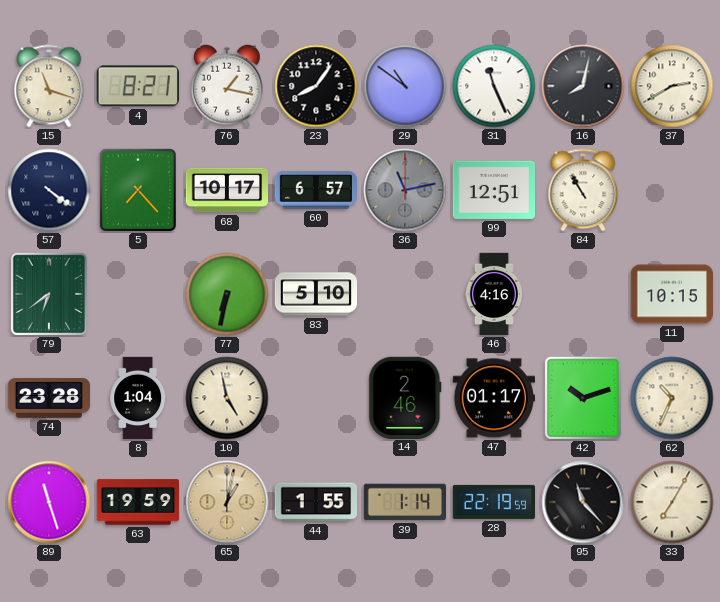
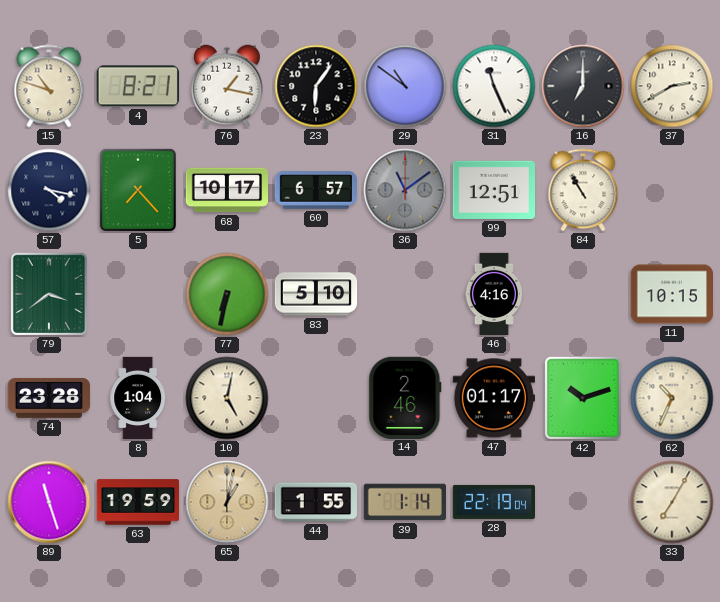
15: 11:18 -> 10:48 (49, 86)
23: 8:06 -> 6:06 (316, 86)
16: 8:02 -> 7:00 (583, 86)
57: 4:21 -> 4:17 (49, 190)
36: 11:13 -> 11:09 (405, 190)
79: 6:39 -> 3:39 (49, 294)
10: 4:58 -> 5:02 (227, 398)
28: 22:19:59 -> 22:19:04 (493, 502)
95: 11:23 -> none (583, 502)
